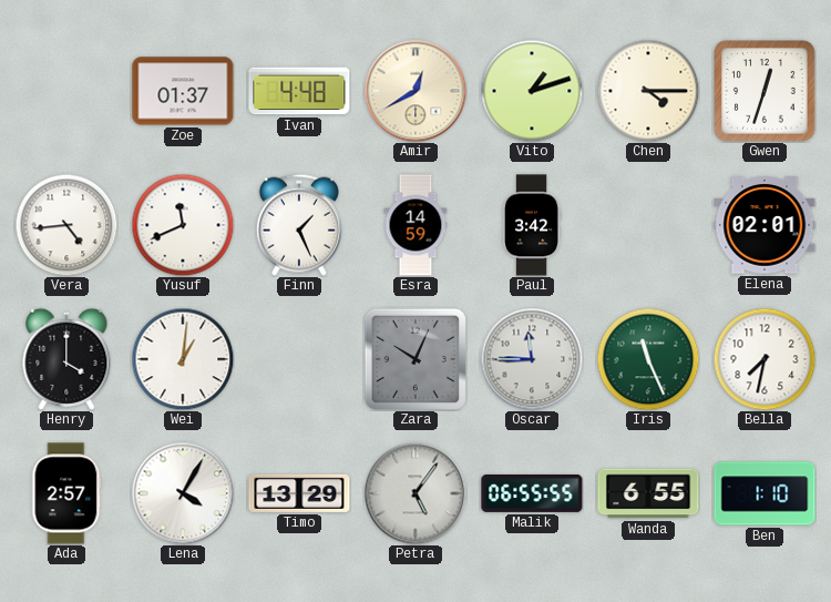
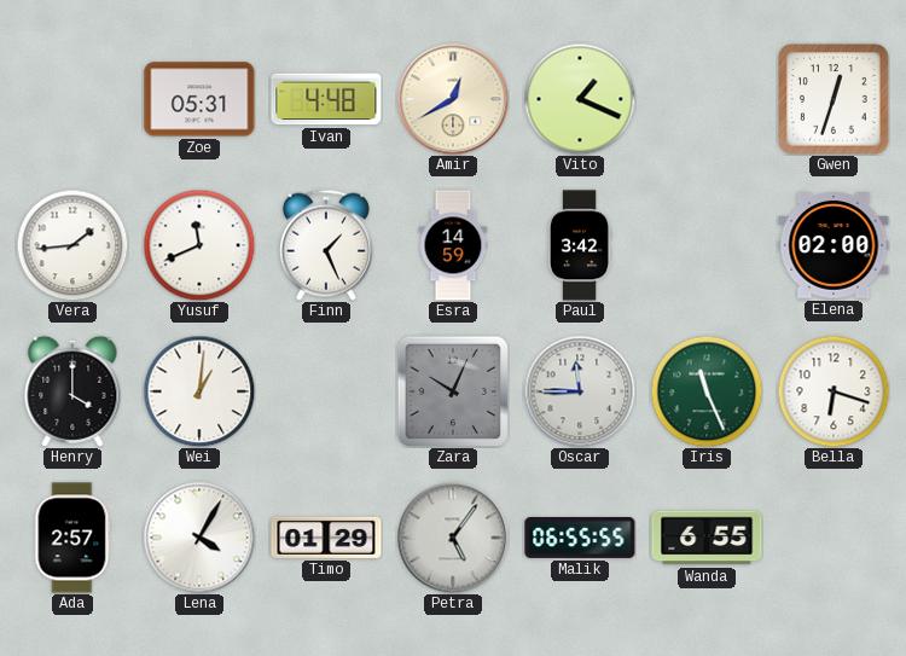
Zoe: 01:37 -> 05:31 (199, 99)
Vito: 1:12 -> 1:19 (580, 99)
Chen: 4:15 -> none (648, 91)
Vera: 4:44 -> 1:44 (72, 245)
Elena: 02:01 -> 02:00 (834, 245)
Bella: 7:32 -> 6:18 (834, 391)
Timo: 13:29 -> 01:29 (326, 538)
Ben: 1:10 -> none (765, 493)
